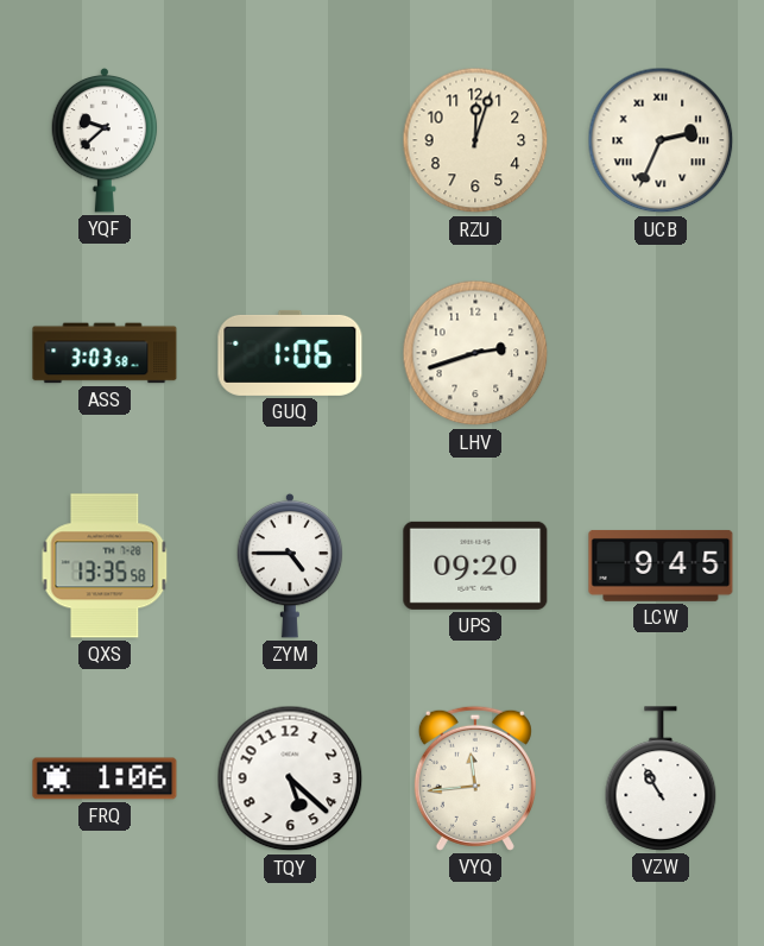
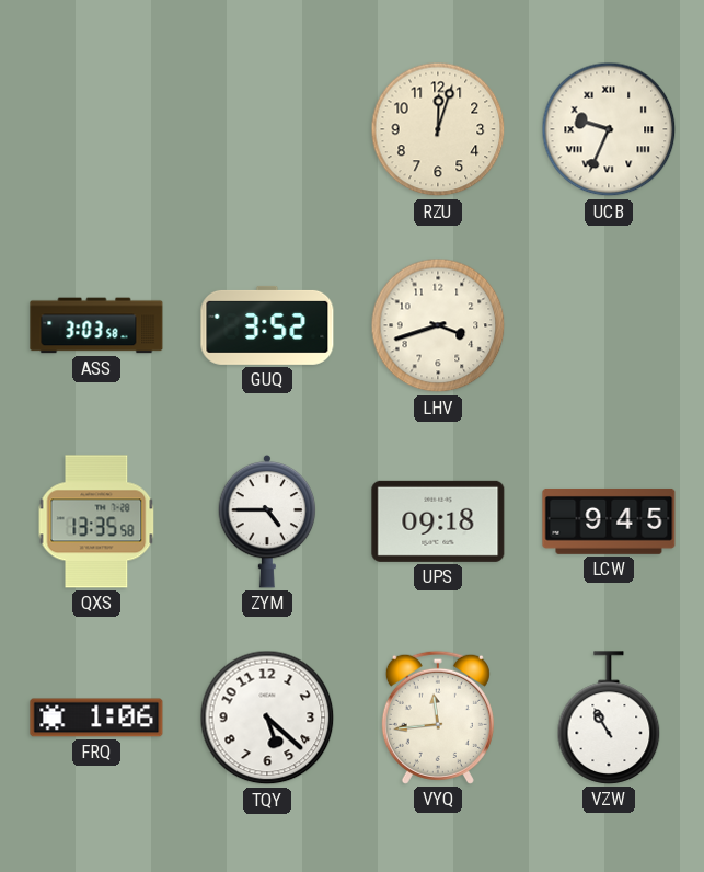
YQF: 9:38 -> none (105, 140)
UCB: 2:34 -> 9:34 (609, 129)
GUQ: 1:06 -> 3:52 (267, 325)
LHV: 2:42 -> 3:42 (438, 325)
UPS: 09:20 -> 09:18 (438, 521)
